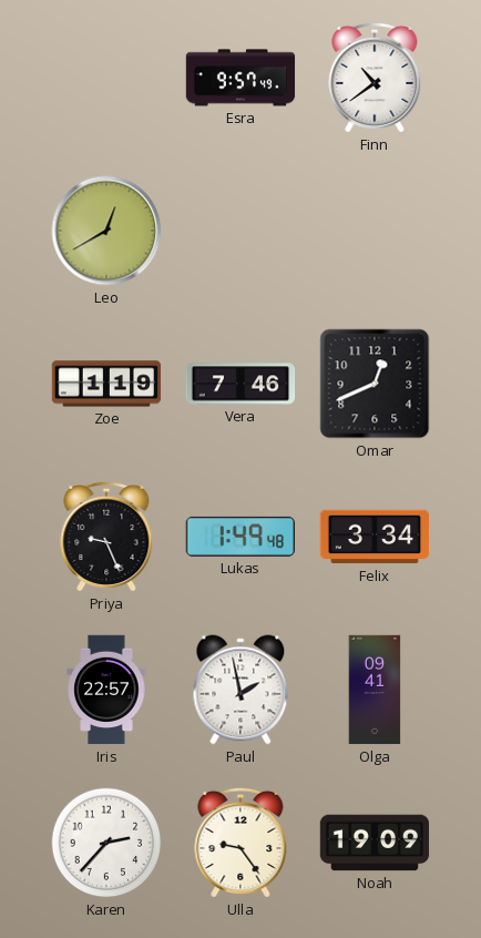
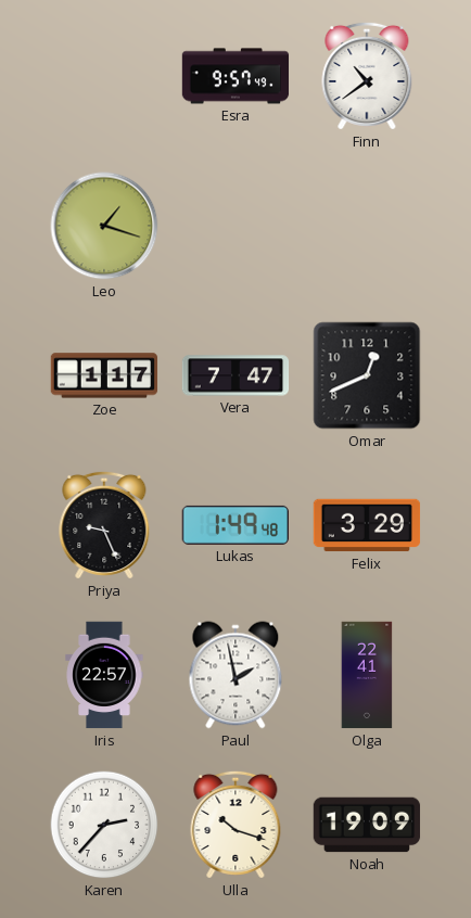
Leo: 12:40 -> 1:18 (104, 226)
Zoe: 1:19 -> 1:17 (104, 375)
Vera: 7:46 -> 7:47 (235, 375)
Felix: 3:34 -> 3:29 (367, 525)
Olga: 09:41 -> 22:41 (367, 675)
Ulla: 9:24 -> 10:18 (235, 825)
